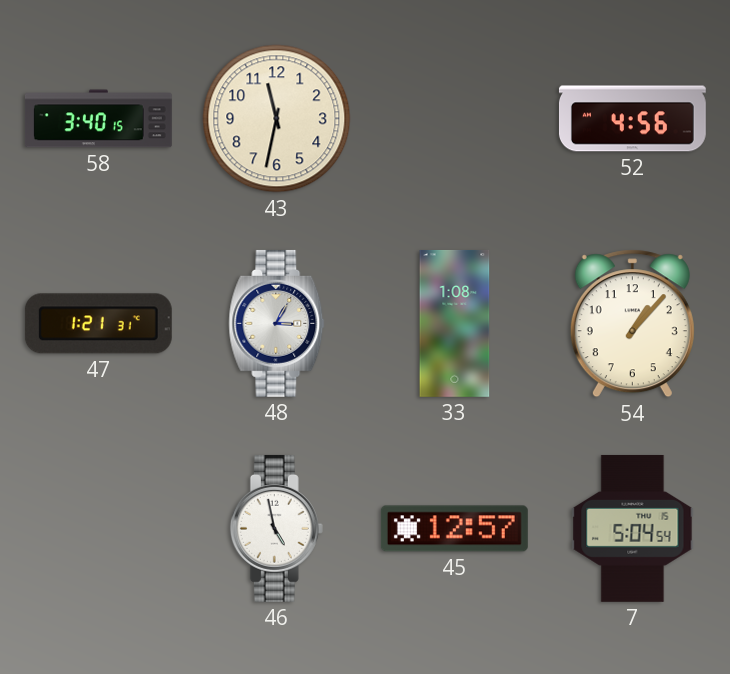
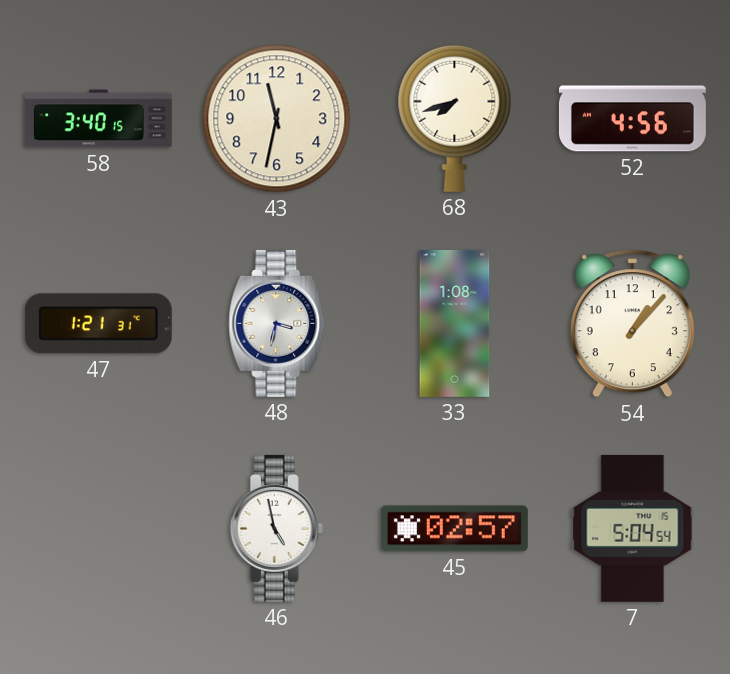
68: none -> 7:42 (455, 118)
48: 3:05 -> 3:32 (277, 323)
45: 12:57 -> 02:57 (454, 529)
